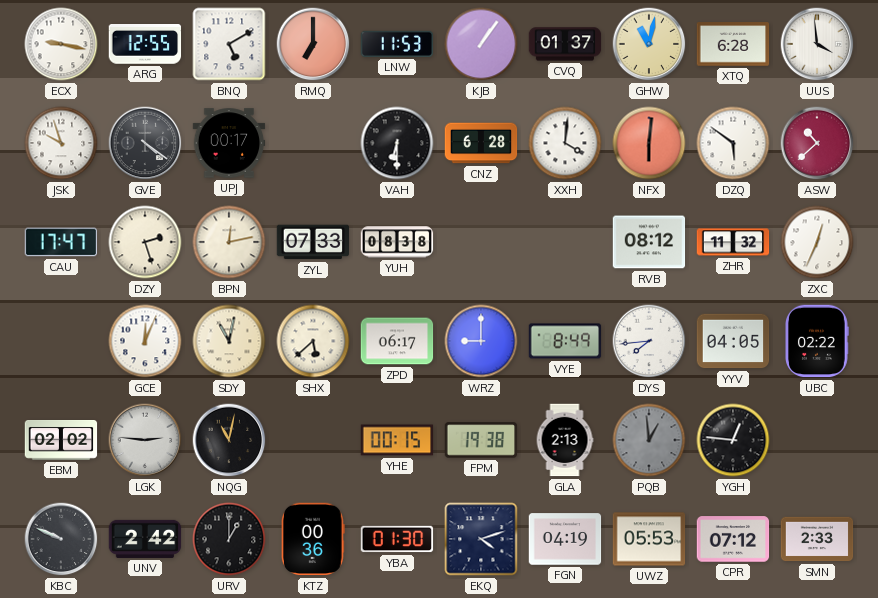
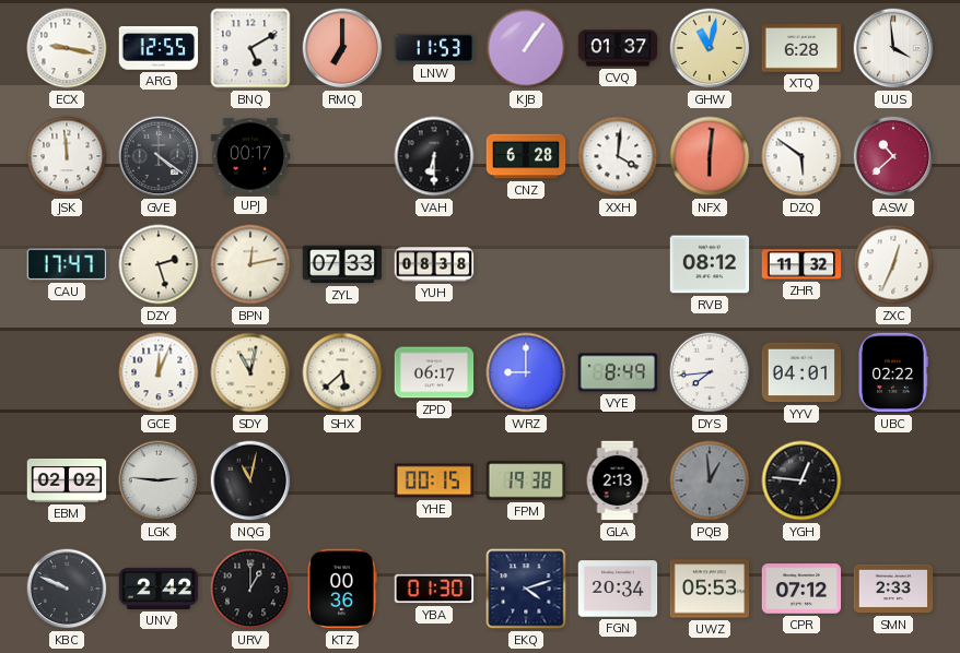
JSK: 9:57 -> 11:59 (67, 156)
YYV: 04:05 -> 04:01 (801, 372)
FGN: 04:19 -> 20:34 (618, 589)
